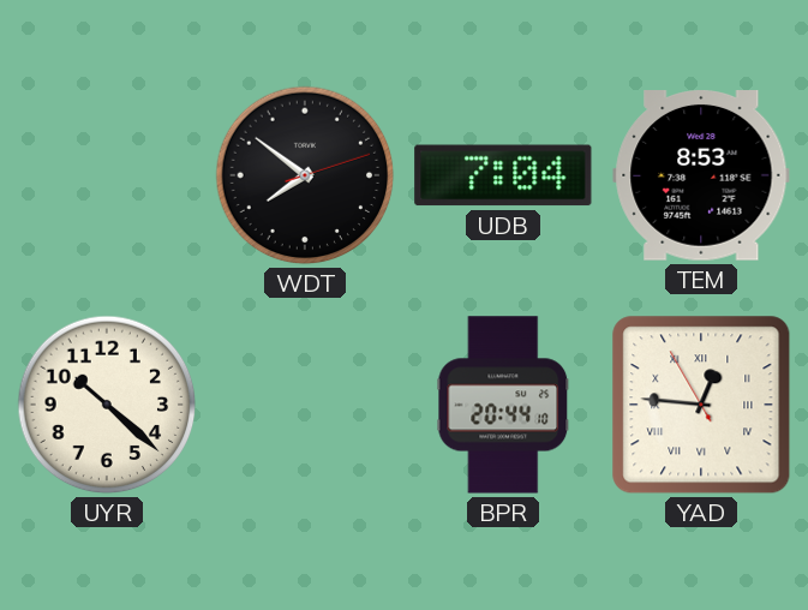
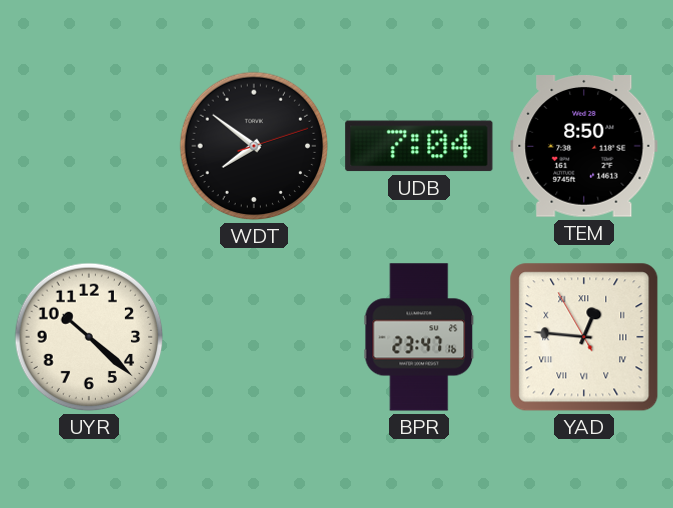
TEM: 8:53 -> 8:50 (584, 147)
BPR: 20:44 -> 23:47 (419, 337)
